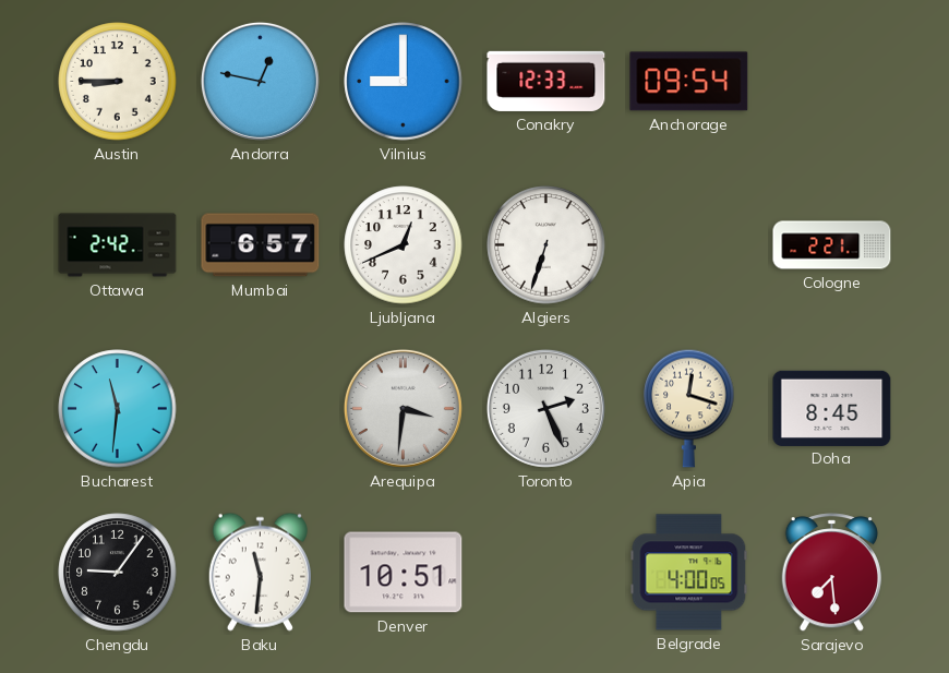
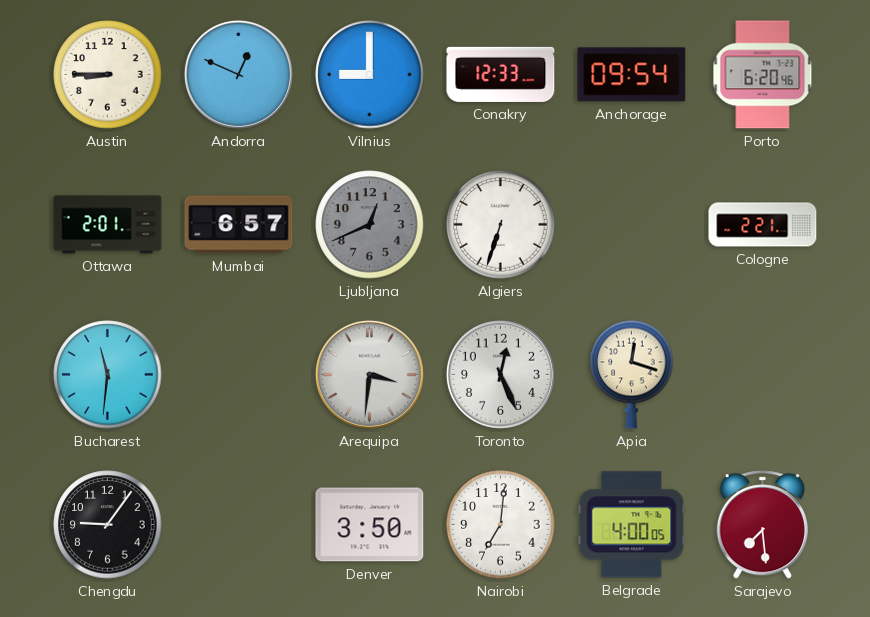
Andorra: 12:47 -> 12:49 (238, 74)
Porto: none -> 6:20 (763, 75)
Ottawa: 2:42 -> 2:01 (108, 225)
Ljubljana dial: white -> grey (370, 225)
Toronto: 2:26 -> 12:26 (500, 374)
Doha: 8:45 -> none (832, 408)
Baku: 11:31 -> none (260, 572)
Denver: 10:51 -> 3:50 (370, 525)
Nairobi: none -> 7:01 (501, 525)
